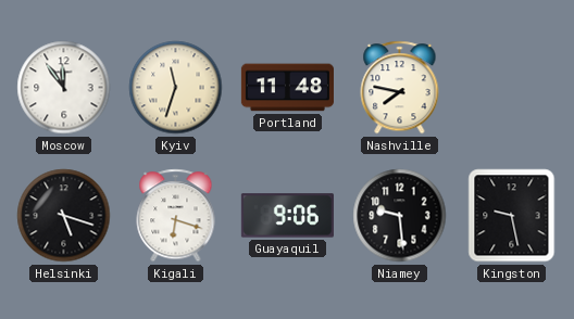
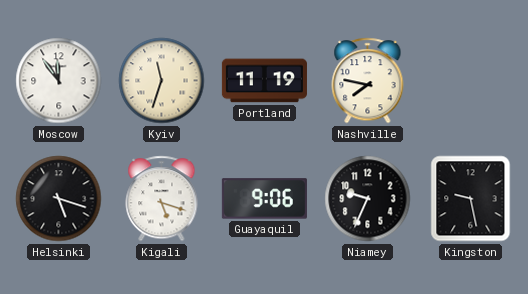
Portland: 11:48 -> 11:19 (264, 81)
Kigali: 6:18 -> 5:18 (162, 199)
Niamey: 9:29 -> 9:34 (368, 199)
